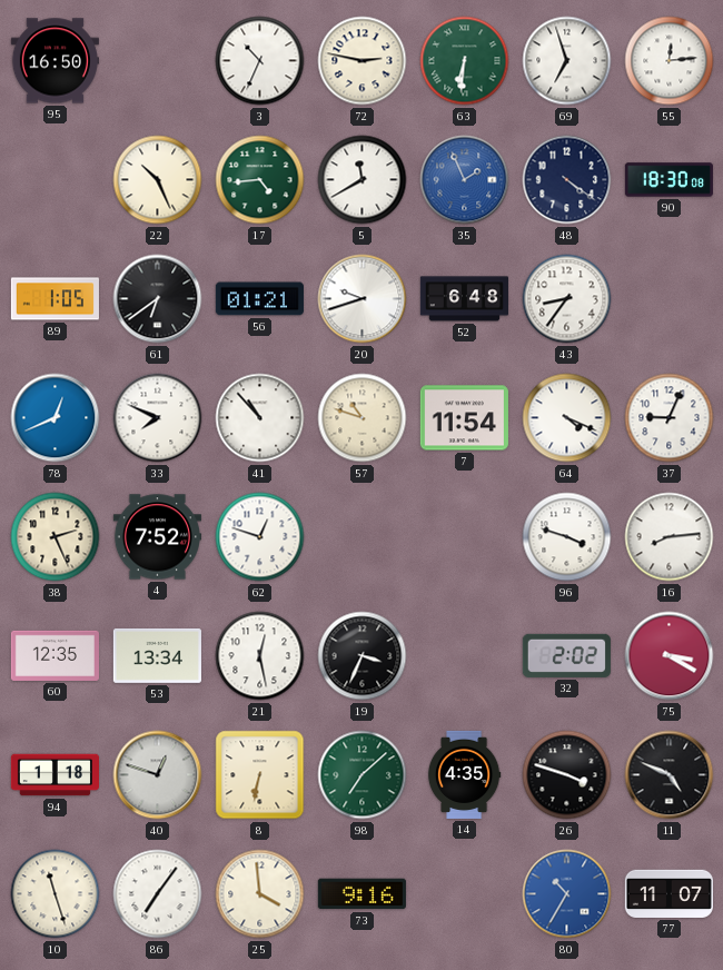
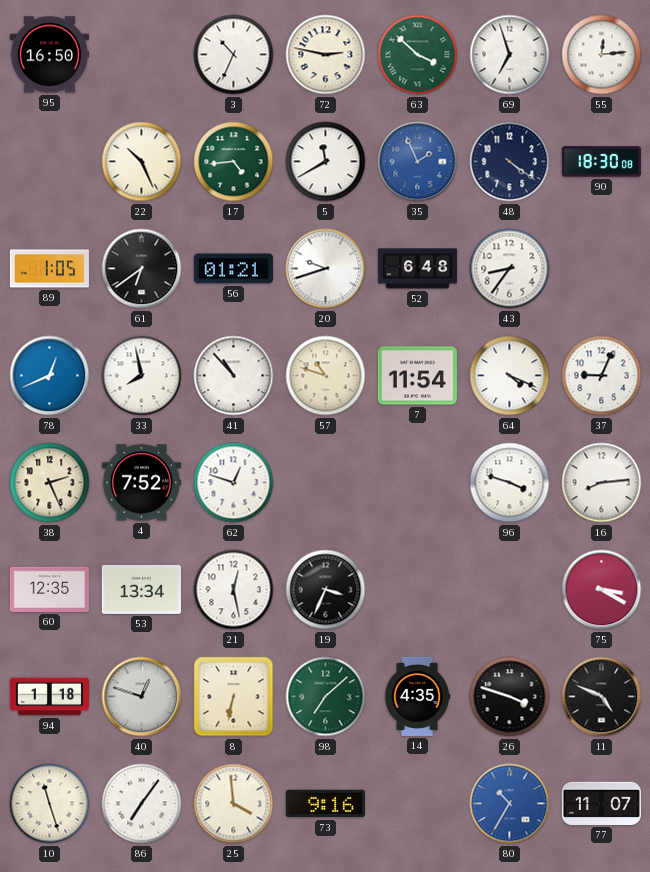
63: 6:31 -> 3:52 (418, 55)
33: 7:49 -> 7:58 (142, 376)
32: 2:02 -> none (566, 655)
